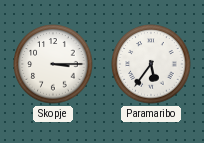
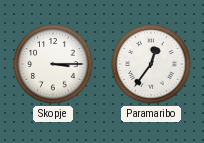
Paramaribo: 5:36 -> 12:36 (151, 64)
